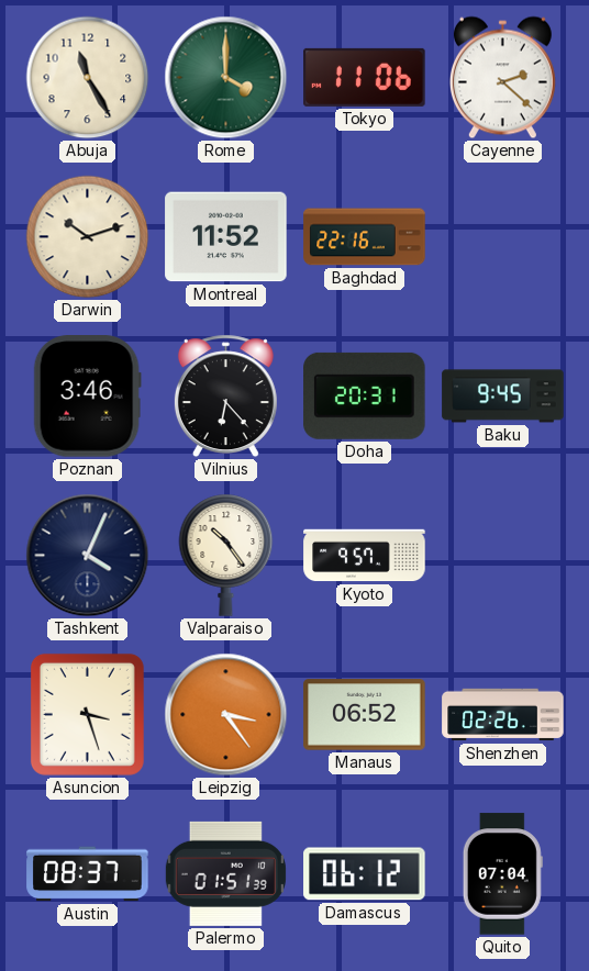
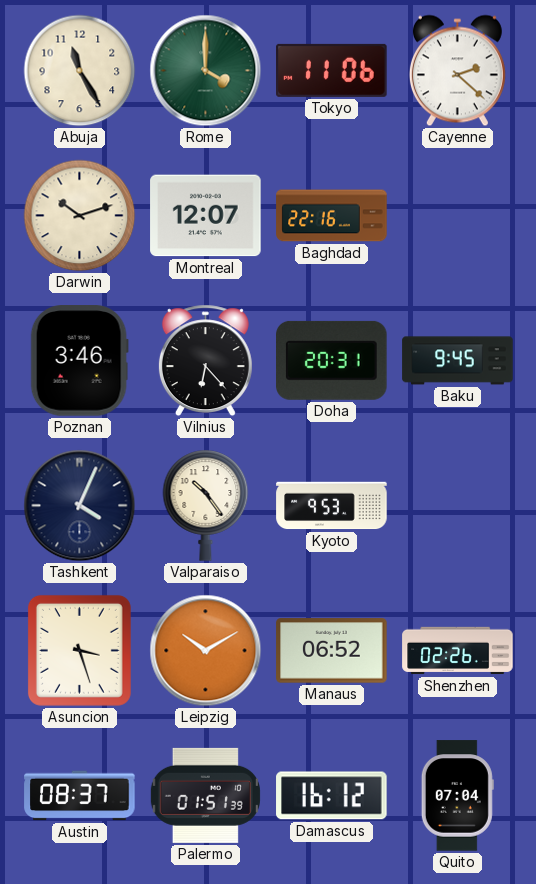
Montreal: 11:52 -> 12:07 (206, 216)
Kyoto: 9:57 -> 9:53 (332, 506)
Leipzig: 3:24 -> 10:10 (206, 651)
Damascus: 06:12 -> 16:12 (332, 796)
